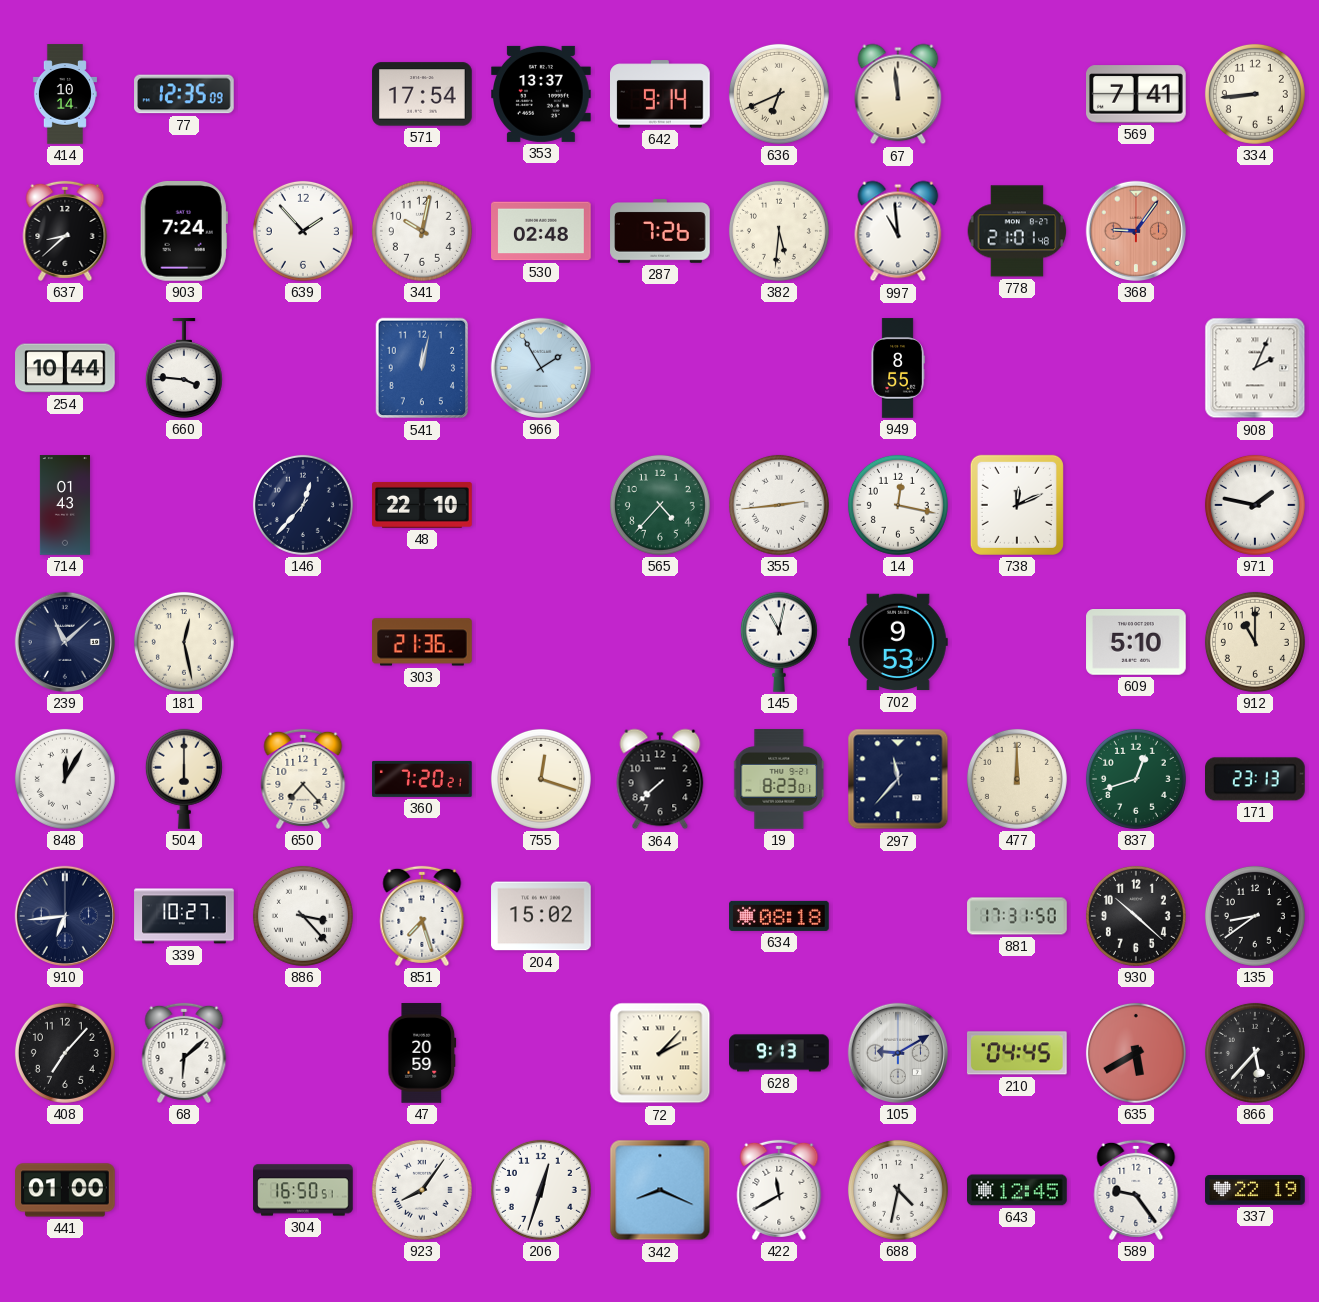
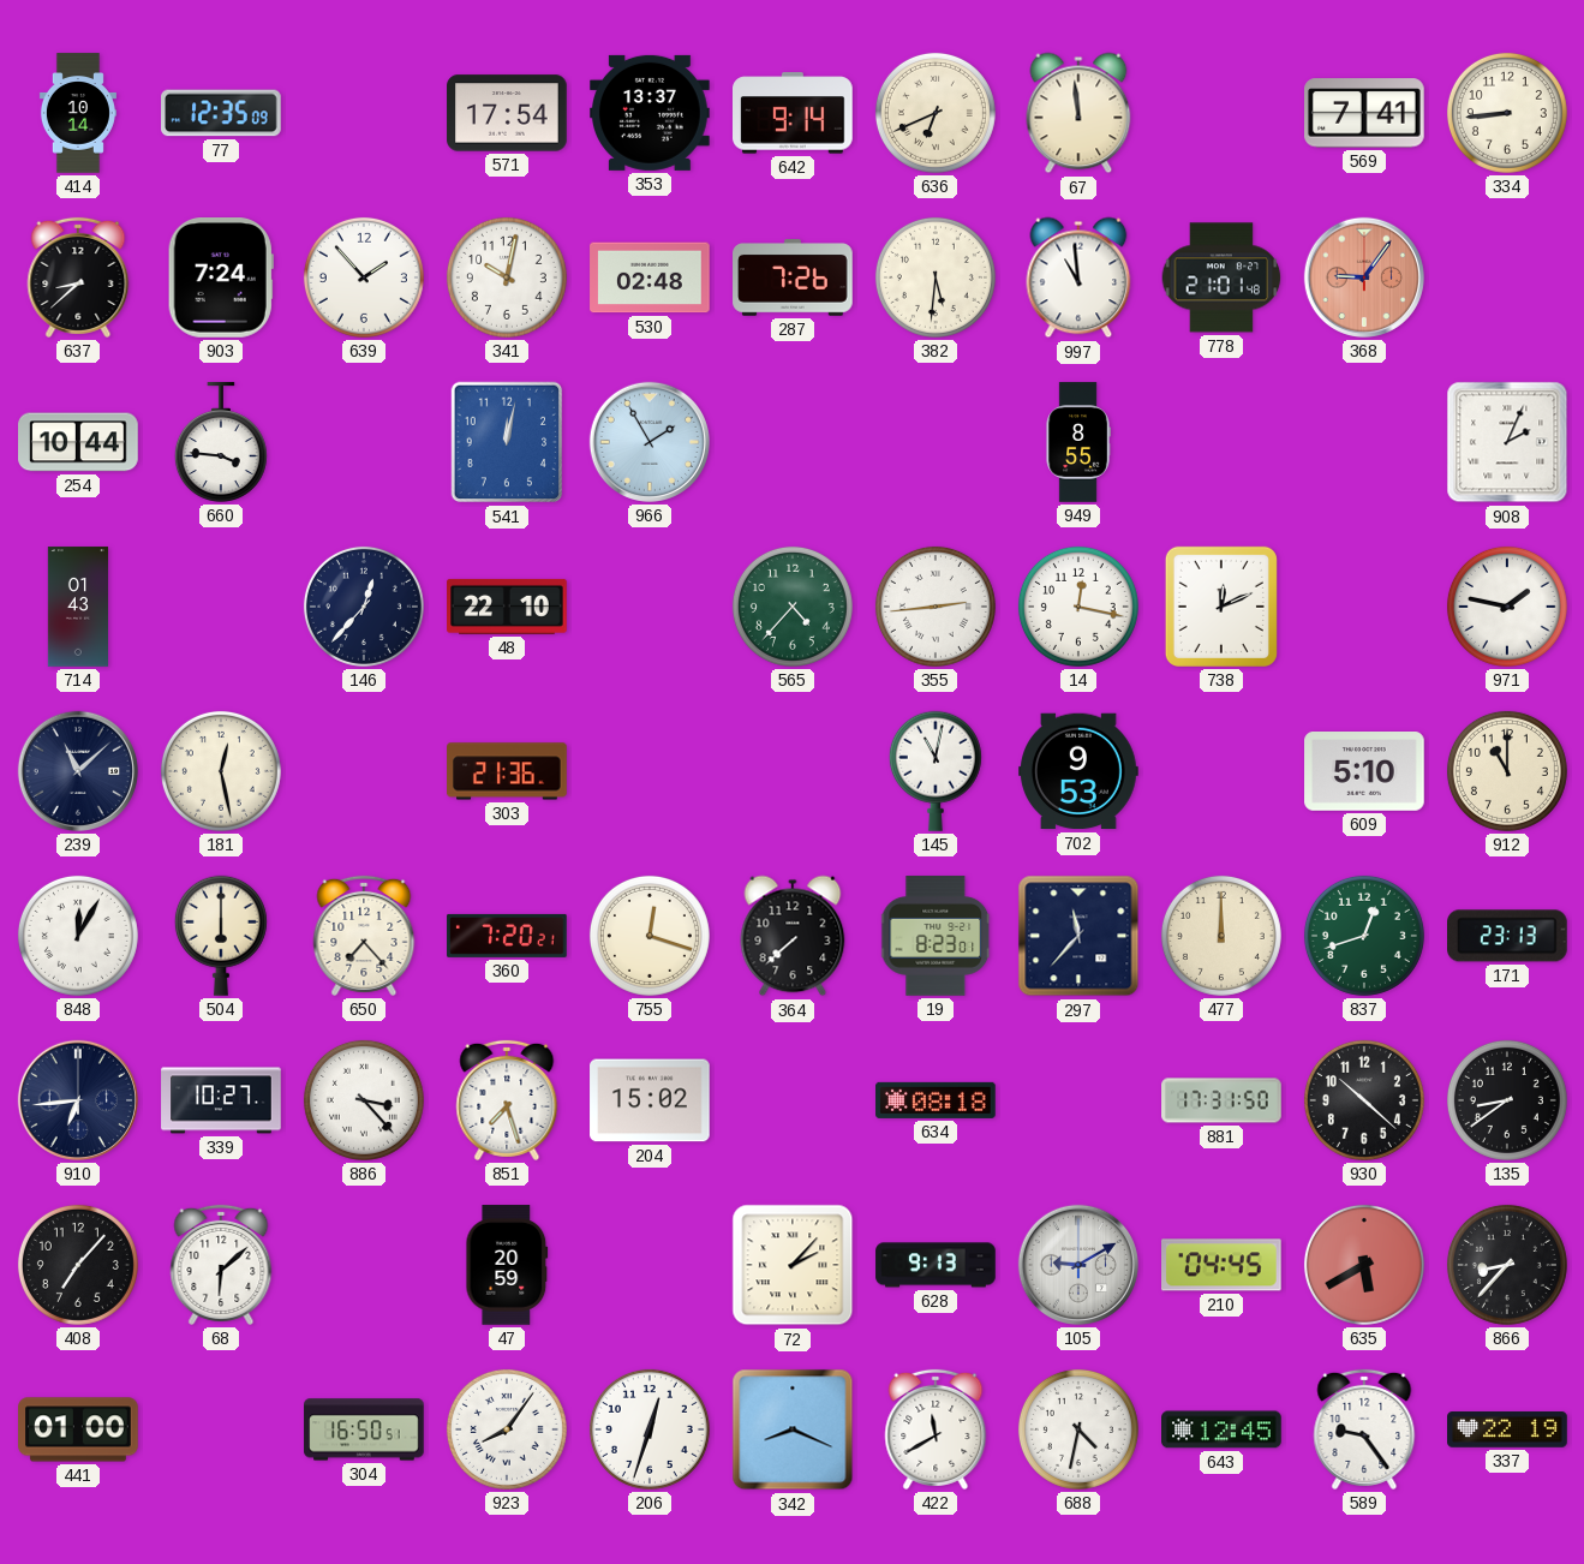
866: 5:37 -> 8:37 (1507, 1265)
